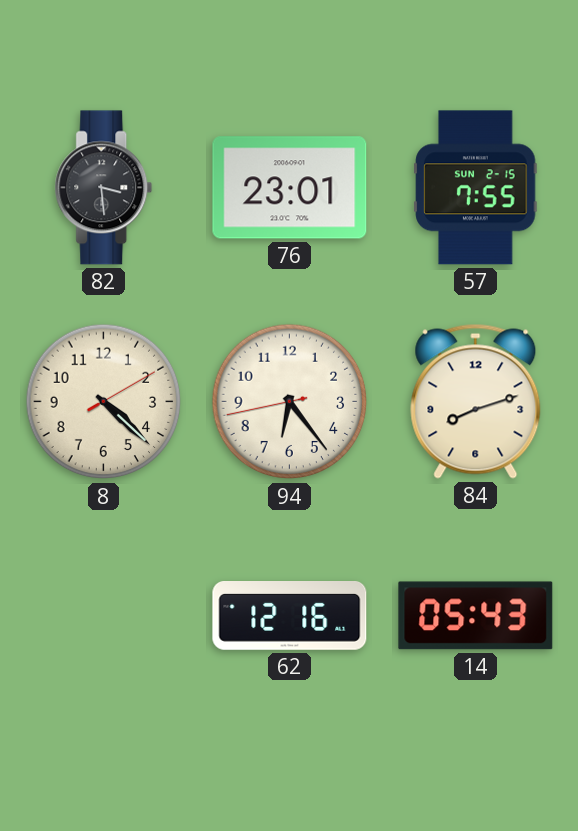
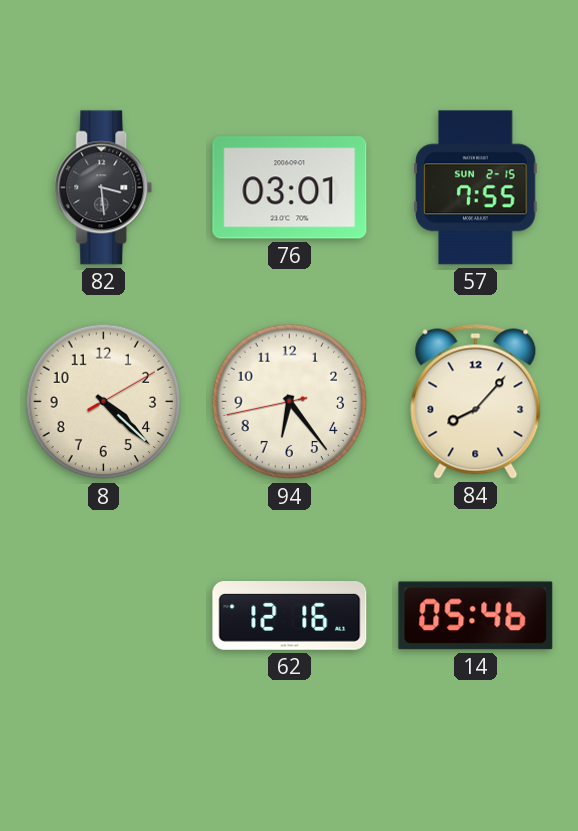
76: 23:01 -> 03:01 (290, 188)
84: 8:12 -> 8:07 (476, 401)
14: 05:43 -> 05:46 (476, 616)
